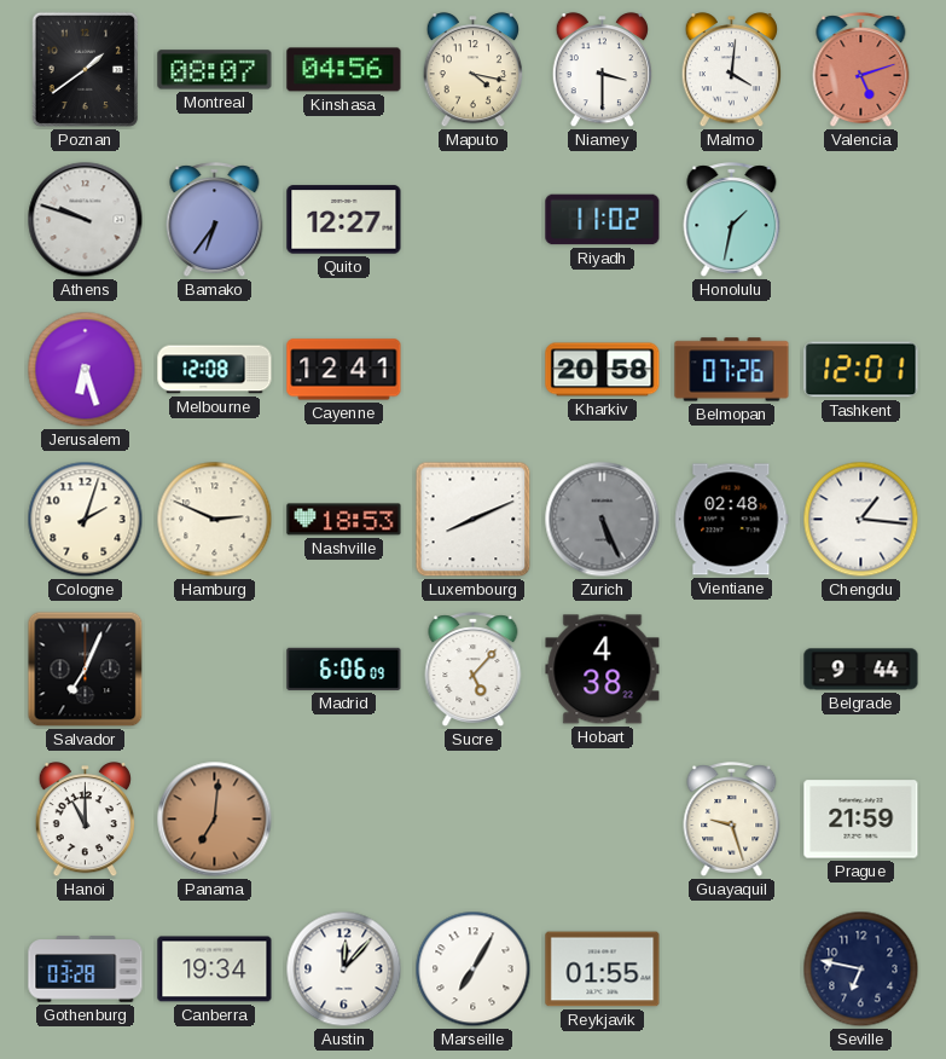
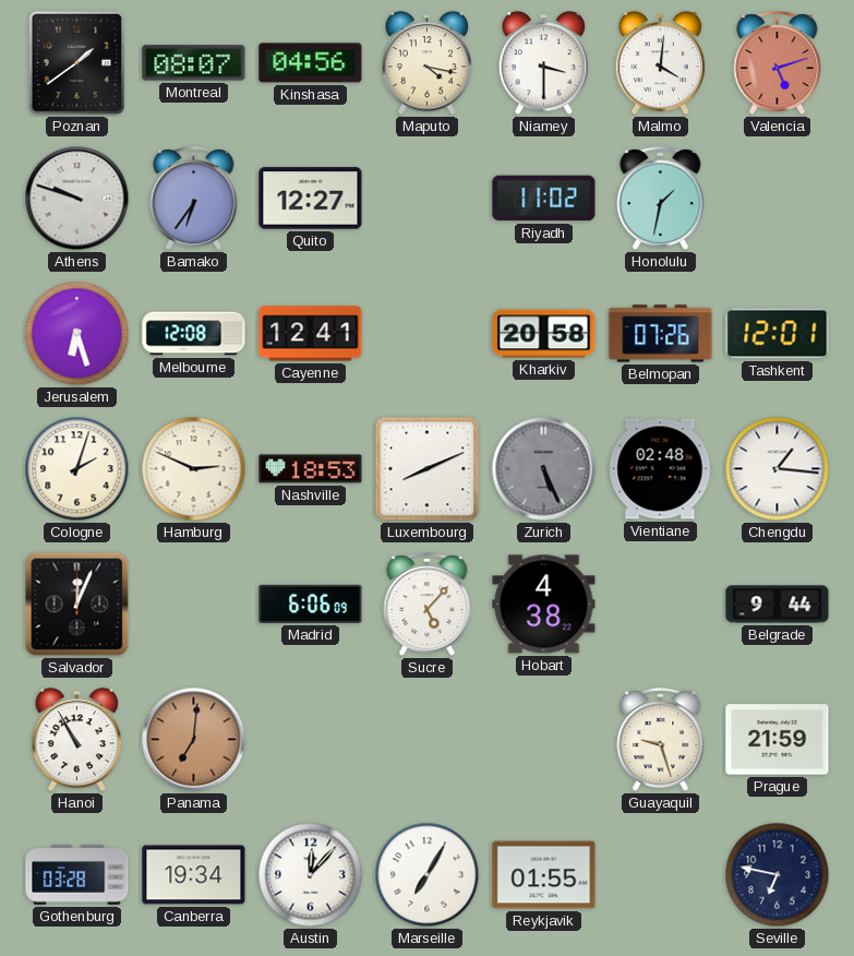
Salvador: 7:04 -> 12:04 (77, 605)
Hanoi: 11:00 -> 10:55 (76, 740)
